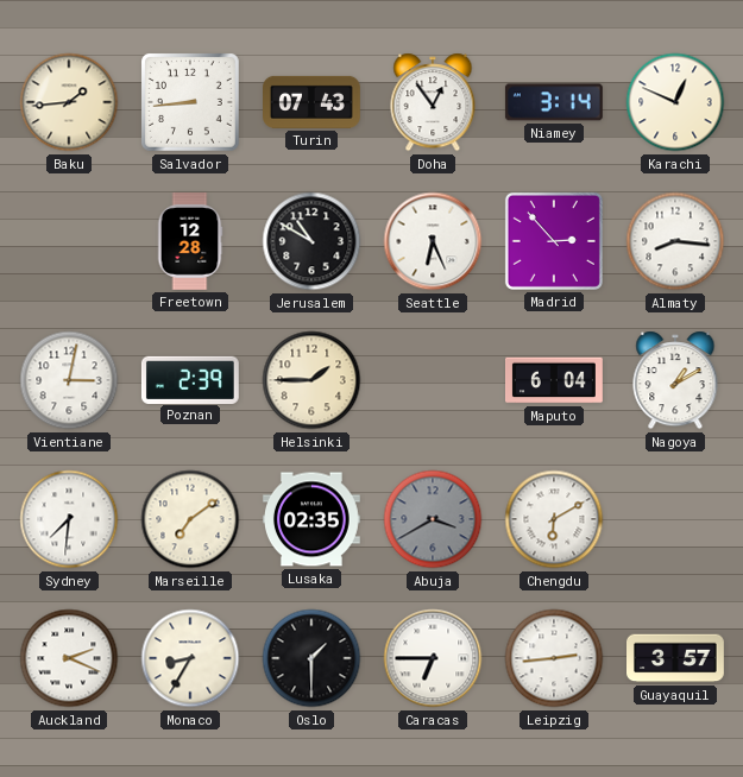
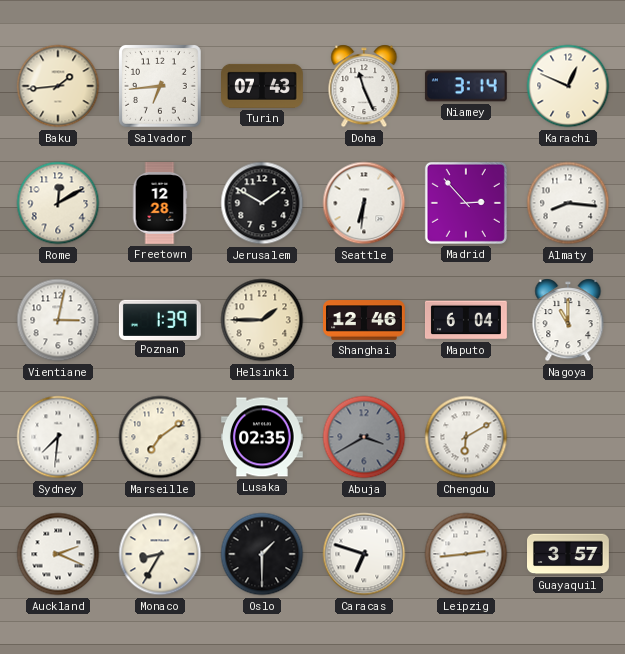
Salvador: 8:44 -> 6:44 (161, 87)
Doha: 12:54 -> 11:26 (364, 86)
Rome: none -> 12:10 (58, 203)
Jerusalem: 10:50 -> 1:50 (262, 203)
Seattle: 6:26 -> 6:31 (364, 203)
Poznan: 2:39 -> 1:39 (160, 319)
Shanghai: none -> 12:46 (365, 320)
Nagoya: 1:10 -> 11:00 (568, 320)
Caracas: 6:45 -> 6:48 (364, 554)
